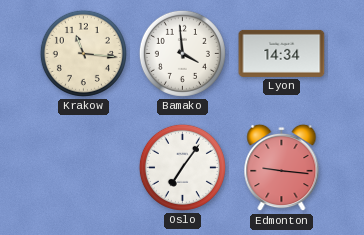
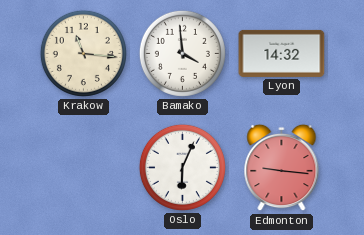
Lyon: 14:34 -> 14:32 (282, 53)
Oslo: 7:06 -> 6:04 (182, 167)
